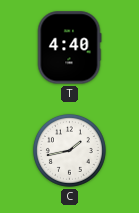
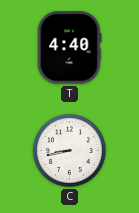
C: 1:43 -> 8:43 (69, 150)
